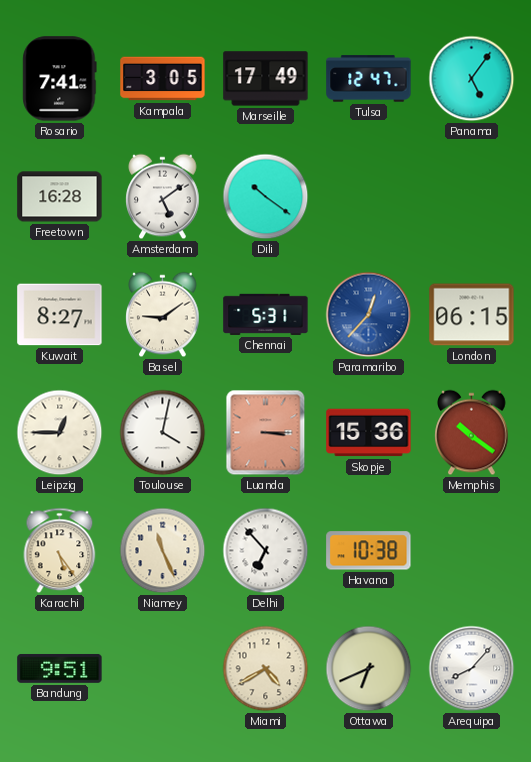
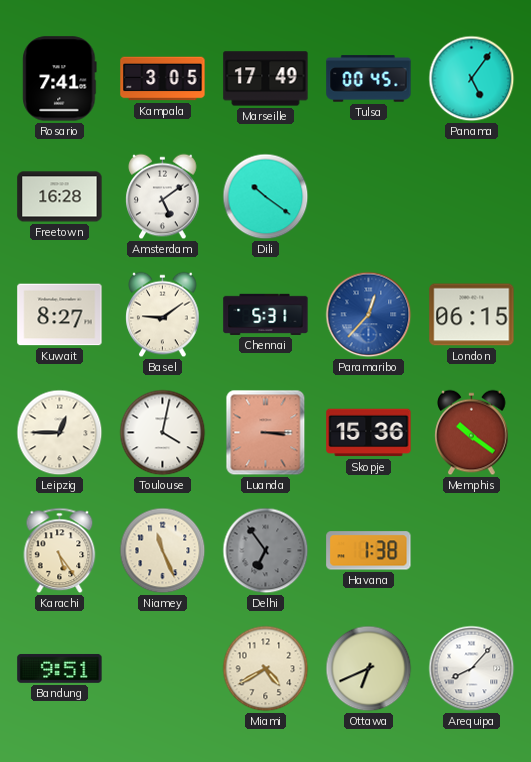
Tulsa: 12:47 -> 00:45 (369, 79)
Delhi: 6:53 -> 6:54 (266, 551)
Delhi dial: white -> grey (266, 551)
Havana: 10:38 -> 1:38 (369, 551)
